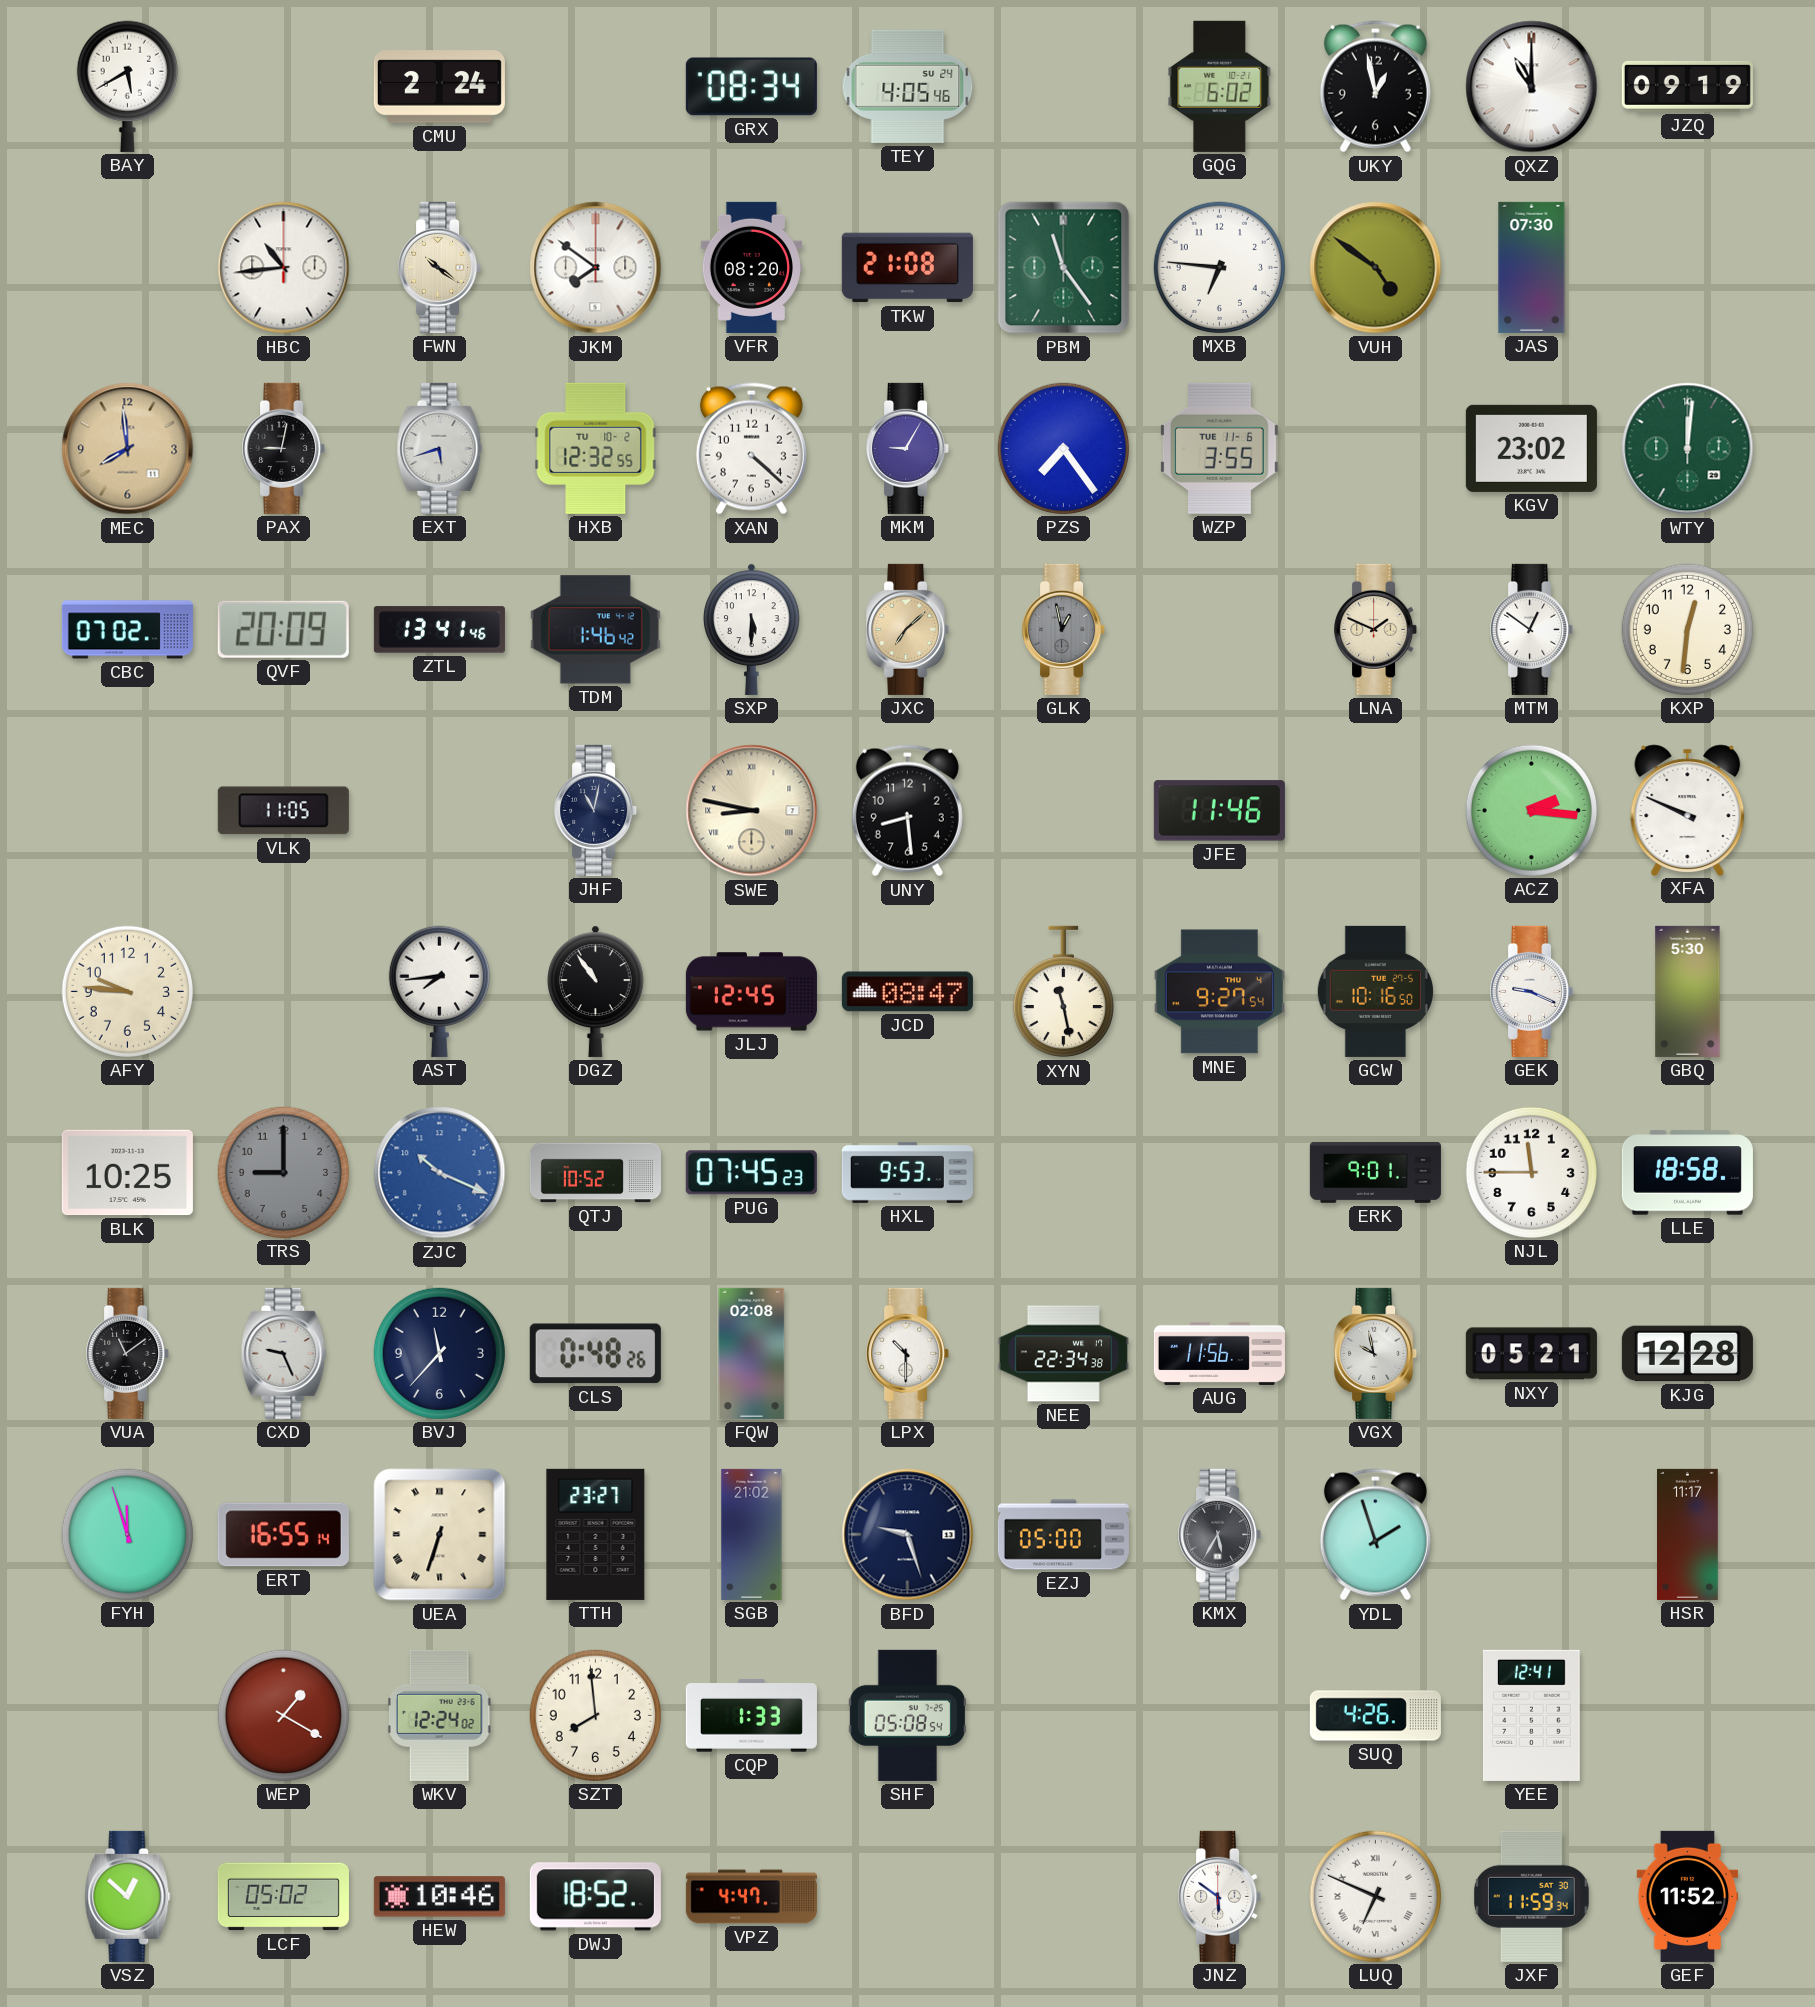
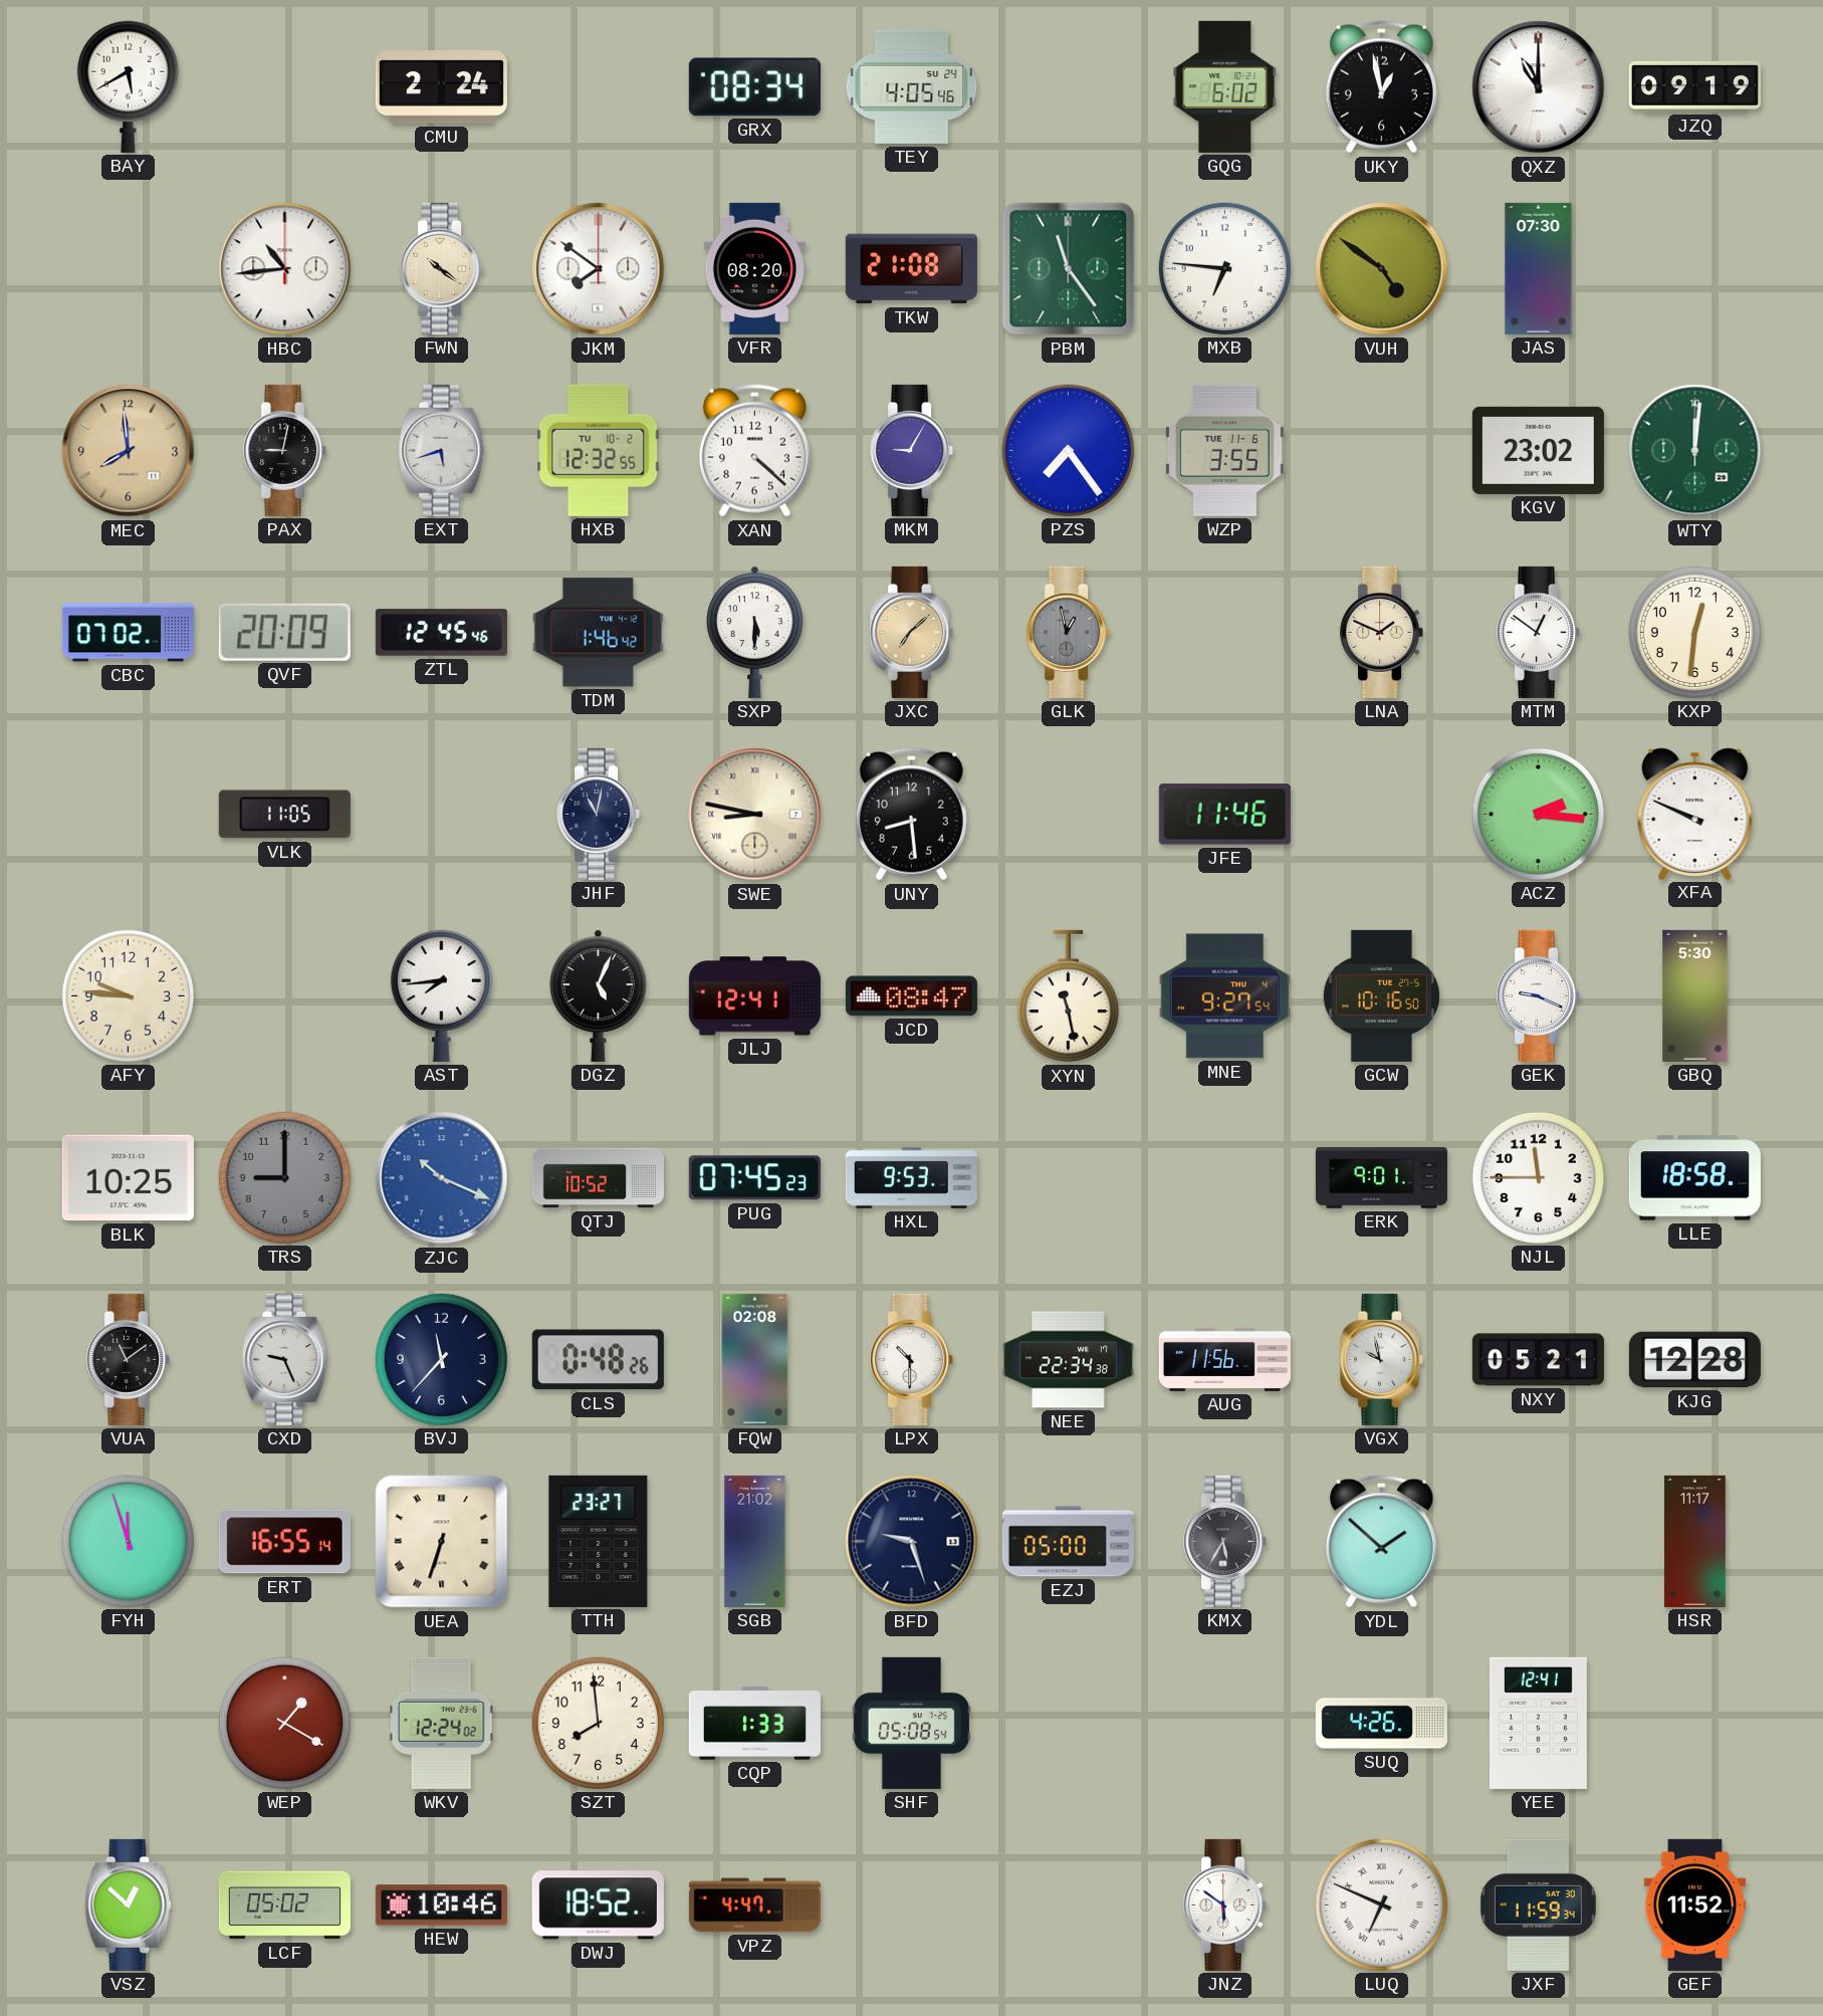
ZTL: 13:41 -> 12:45 (441, 633)
DGZ: 10:54 -> 5:04 (599, 995)
JLJ: 12:45 -> 12:41 (754, 996)
YDL: 1:57 -> 1:52 (1381, 1542)
